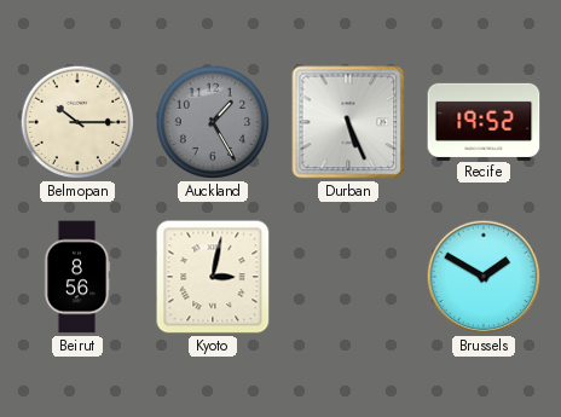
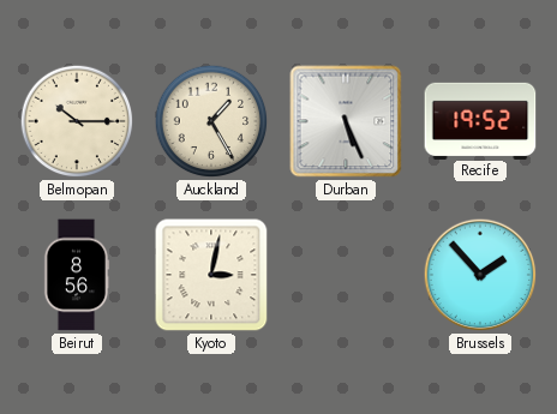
Auckland dial: grey -> cream (211, 121)
Brussels: 1:50 -> 1:53 (480, 275)
